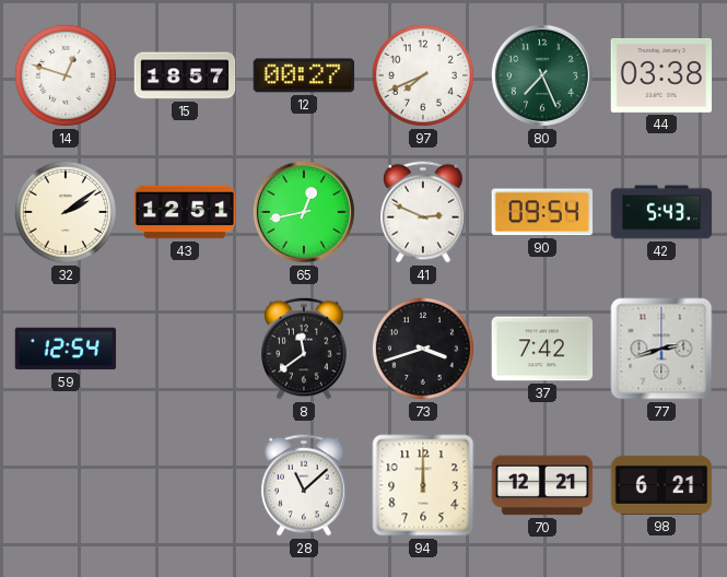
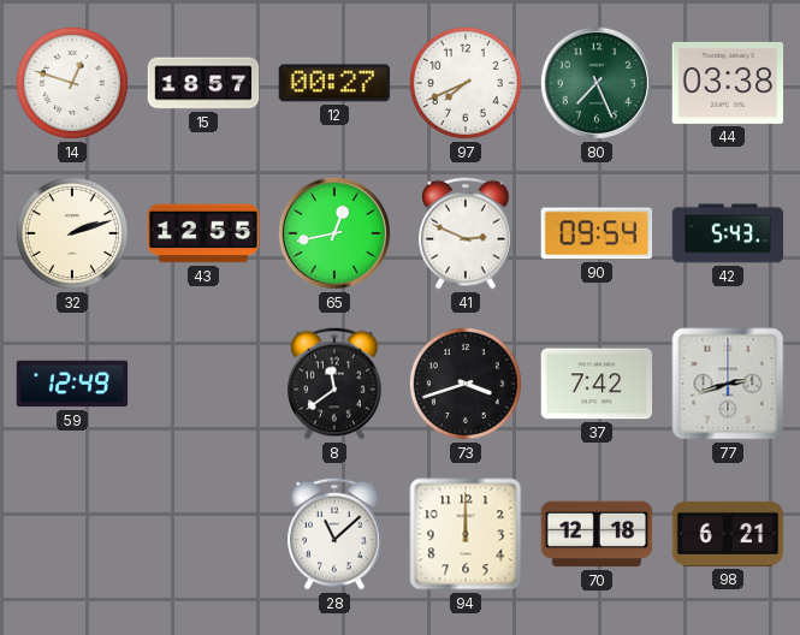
32: 2:09 -> 2:12 (72, 233)
43: 12:51 -> 12:55 (203, 233)
59: 12:54 -> 12:49 (72, 384)
70: 12:21 -> 12:18 (597, 534)
